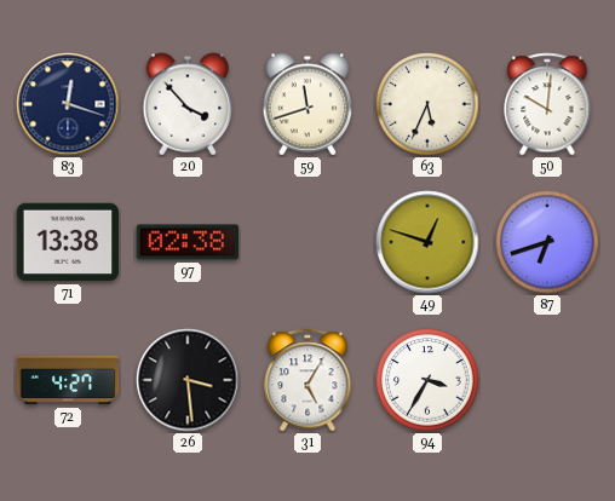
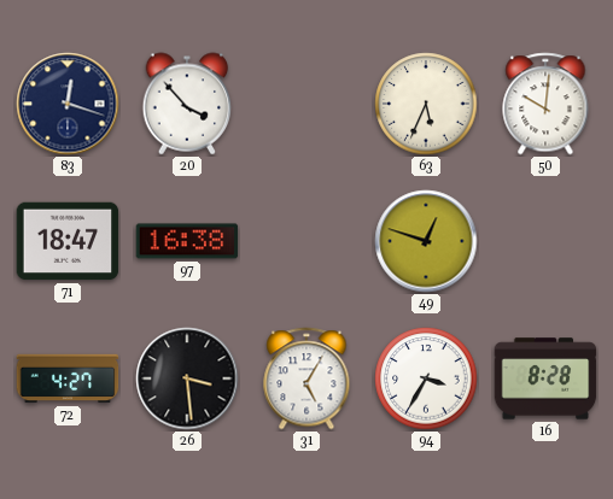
59: 11:42 -> none (307, 104)
71: 13:38 -> 18:47 (68, 241)
97: 02:38 -> 16:38 (187, 241)
87: 6:42 -> none (547, 242)
16: none -> 8:28 (545, 378)
